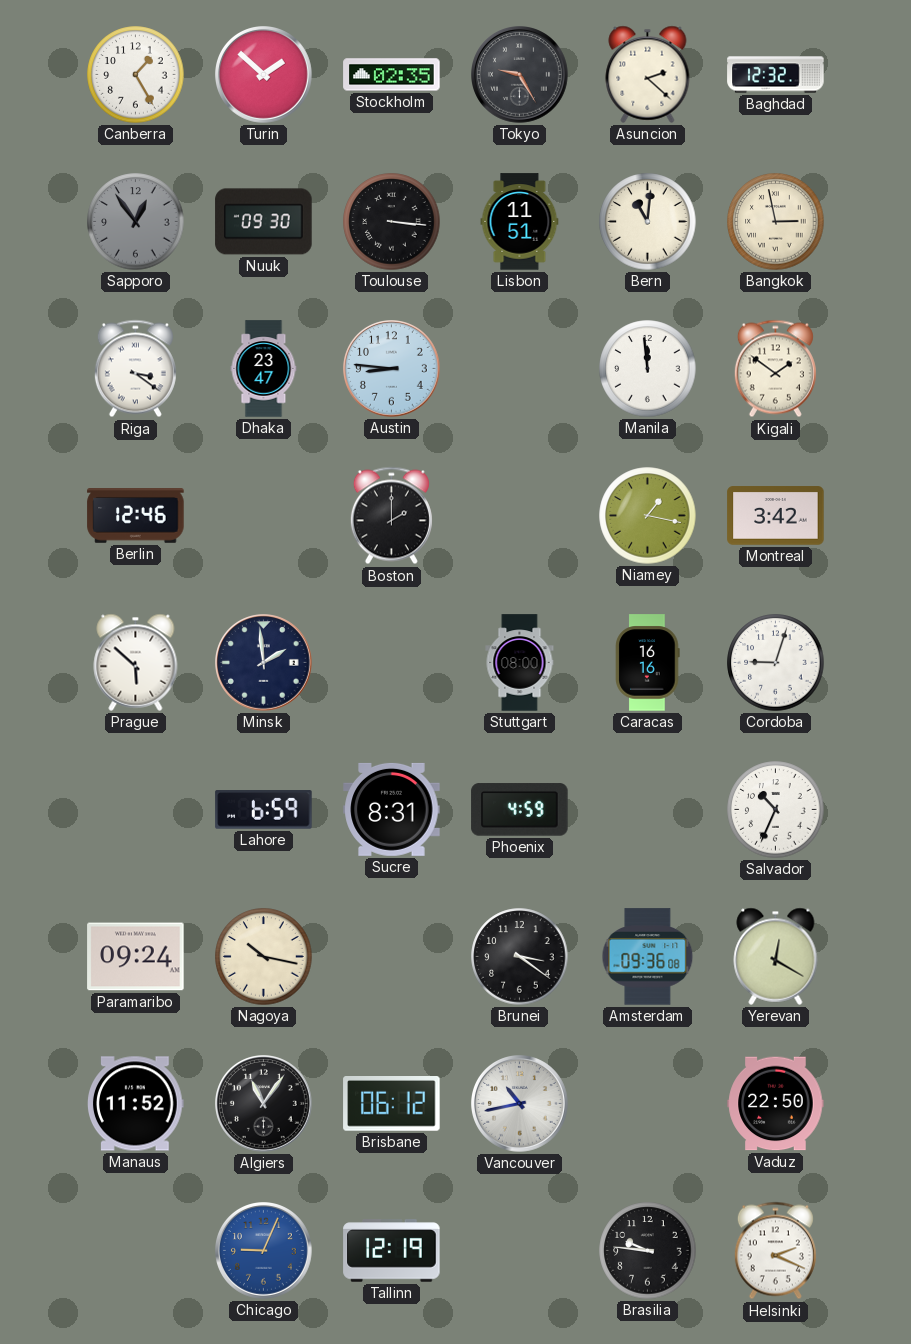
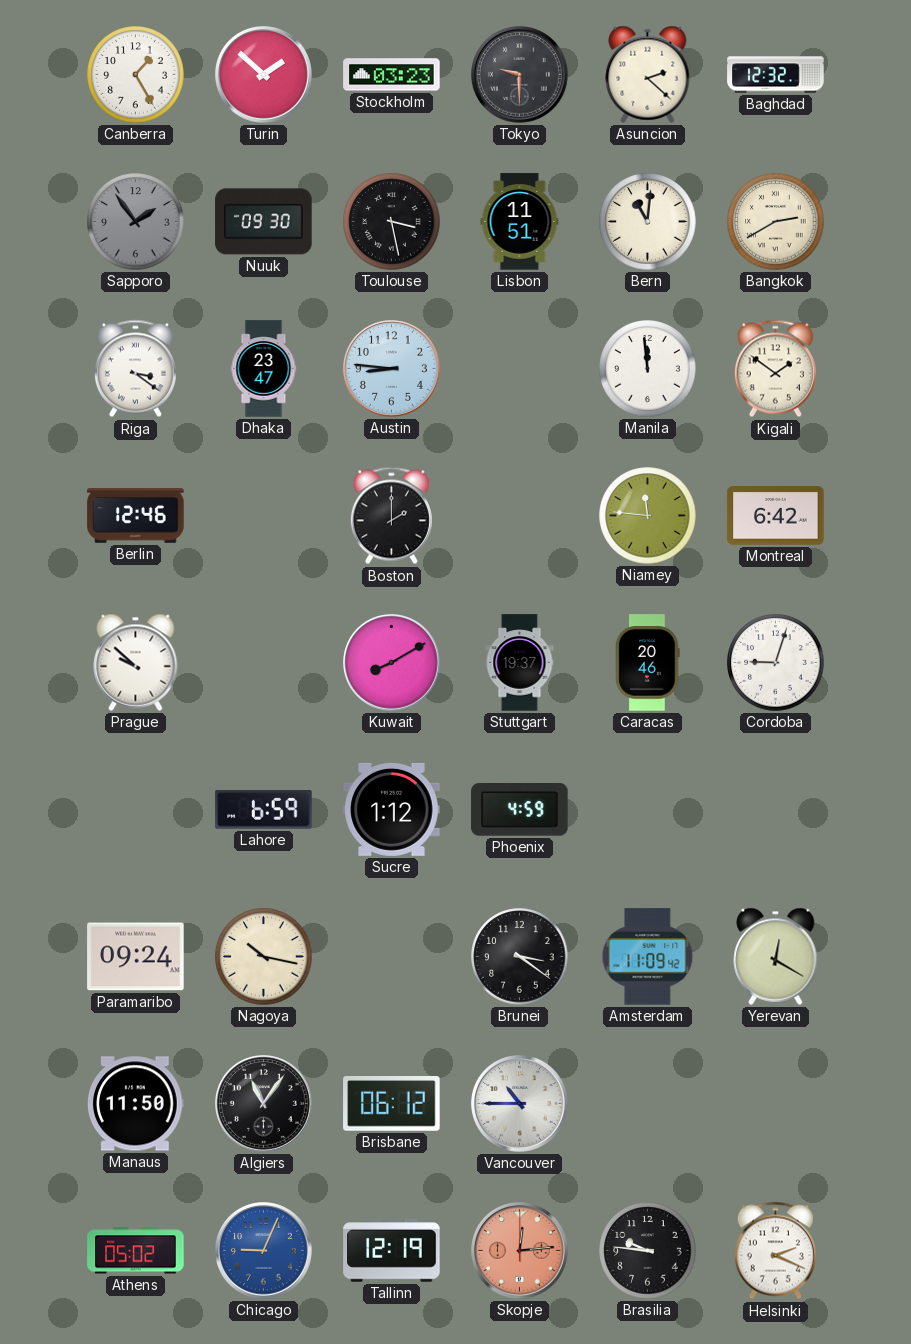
Stockholm: 02:35 -> 03:23 (392, 75)
Tokyo: 9:25 -> 9:30 (520, 75)
Sapporo: 12:54 -> 1:54 (136, 222)
Toulouse: 3:16 -> 3:28 (392, 222)
Bangkok: 2:58 -> 2:40 (776, 222)
Niamey: 1:17 -> 11:46 (648, 516)
Montreal: 3:42 -> 6:42 (776, 516)
Prague: 5:52 -> 9:52 (136, 662)
Minsk: 1:59 -> none (264, 663)
Kuwait: none -> 8:10 (392, 663)
Stuttgart: 08:00 -> 19:37 (520, 663)
Caracas: 16:16 -> 20:46 (648, 663)
Sucre: 8:31 -> 1:12 (392, 809)
Salvador: 10:34 -> none (776, 810)
Amsterdam: 09:36 -> 11:09 (648, 957)
Manaus: 11:52 -> 11:50 (136, 1104)
Vancouver: 10:43 -> 10:45 (520, 1104)
Vaduz: 22:50 -> none (776, 1104)
Athens: none -> 05:02 (136, 1251)
Skopje: none -> 12:14 (520, 1251)
